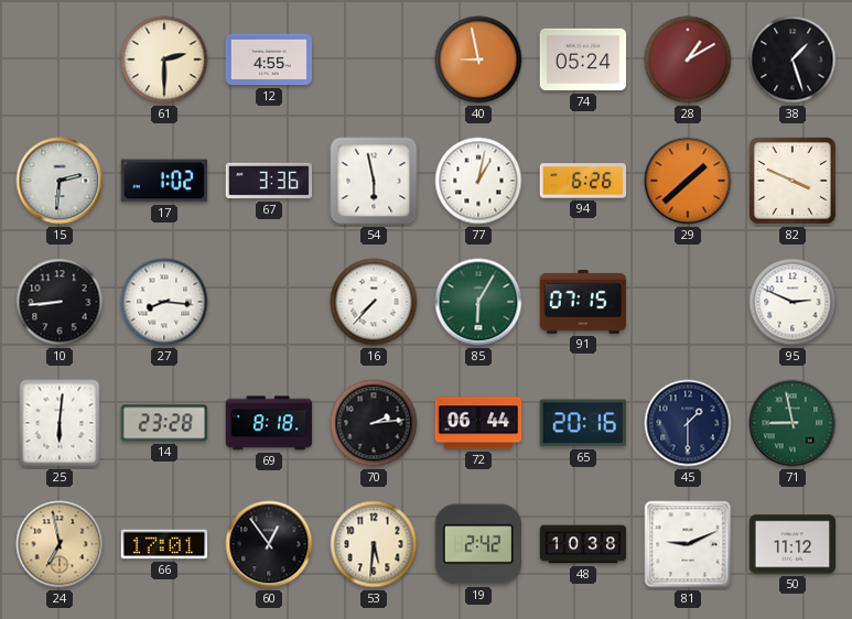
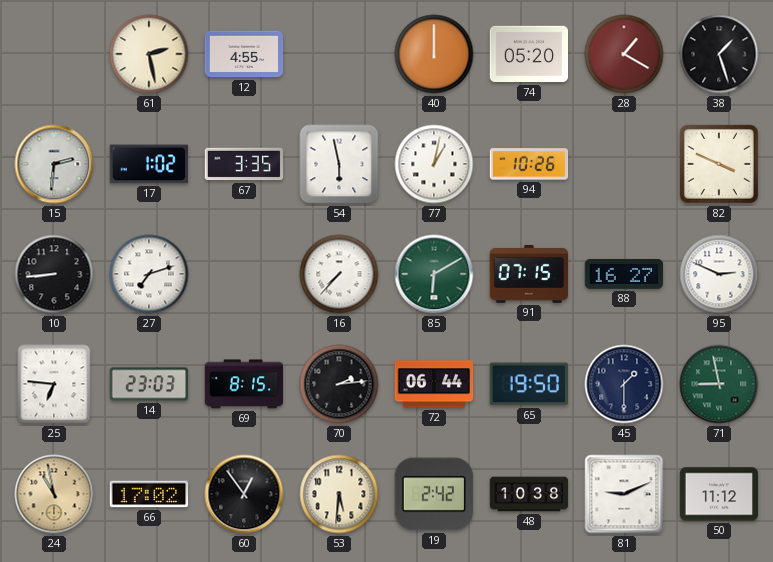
61: 2:30 -> 2:28 (149, 54)
40: 8:58 -> 12:00 (434, 54)
74: 05:24 -> 05:20 (529, 54)
28: 1:10 -> 1:20 (624, 54)
67: 3:36 -> 3:35 (244, 164)
94: 6:26 -> 10:26 (529, 164)
29: 1:38 -> none (688, 181)
27: 8:16 -> 7:12 (149, 274)
85: 6:05 -> 6:10 (434, 274)
88: none -> 16:27 (624, 274)
25: 6:01 -> 6:46 (54, 384)
14: 23:28 -> 23:03 (149, 384)
69: 8:18 -> 8:15 (244, 384)
65: 20:16 -> 19:50 (529, 384)
24: 6:58 -> 10:58 (54, 494)
66: 17:01 -> 17:02 (149, 494)
